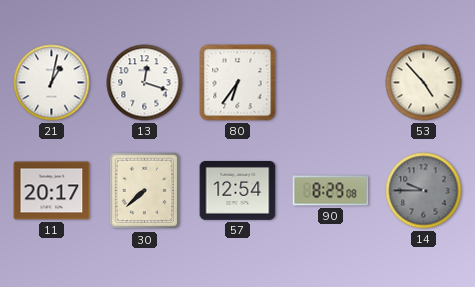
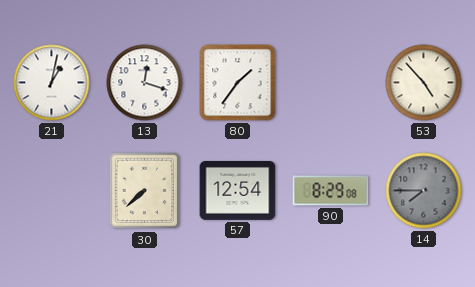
80: 6:36 -> 1:36 (238, 83)
11: 20:17 -> none (52, 191)
14: 9:45 -> 7:45 (424, 191)
